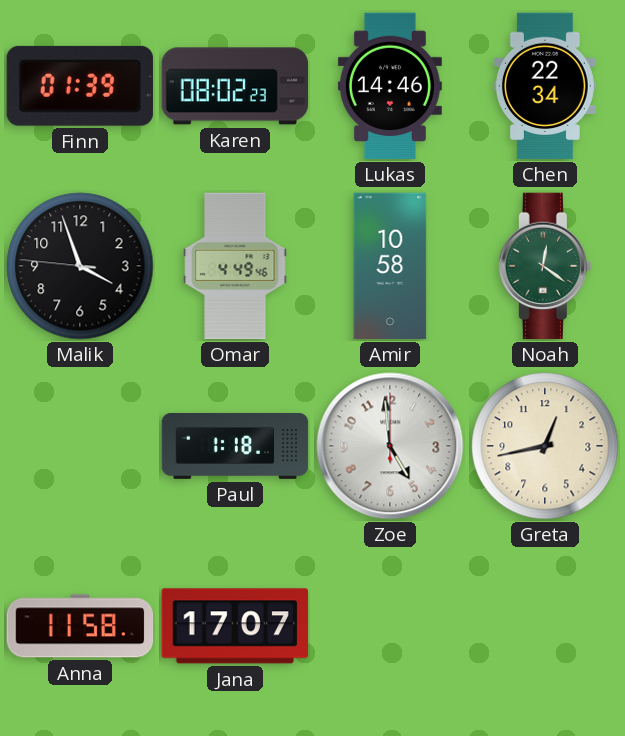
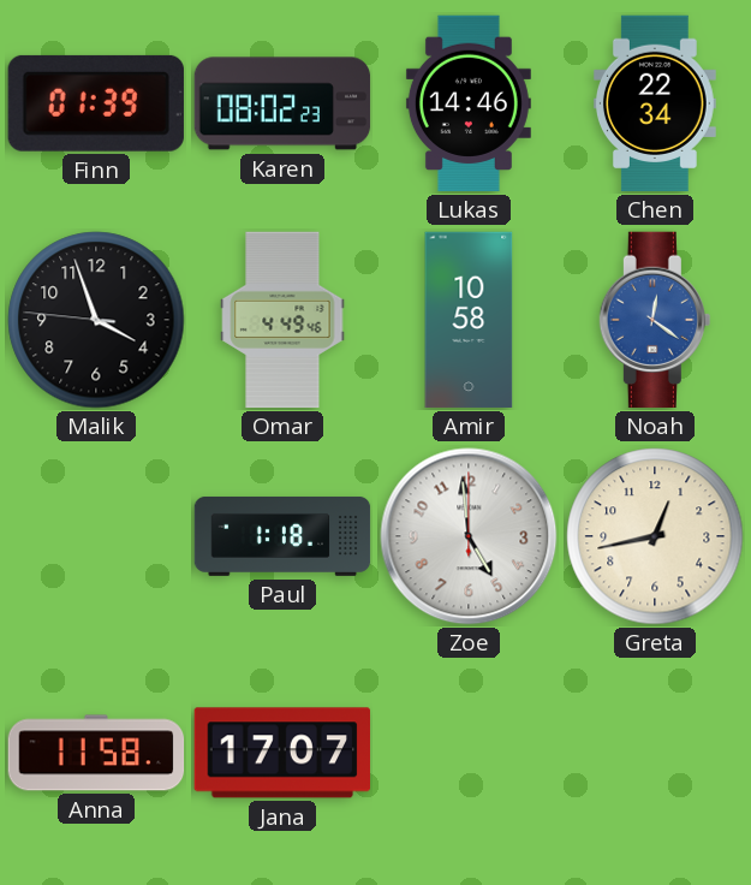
Noah dial: green -> blue (655, 320)
